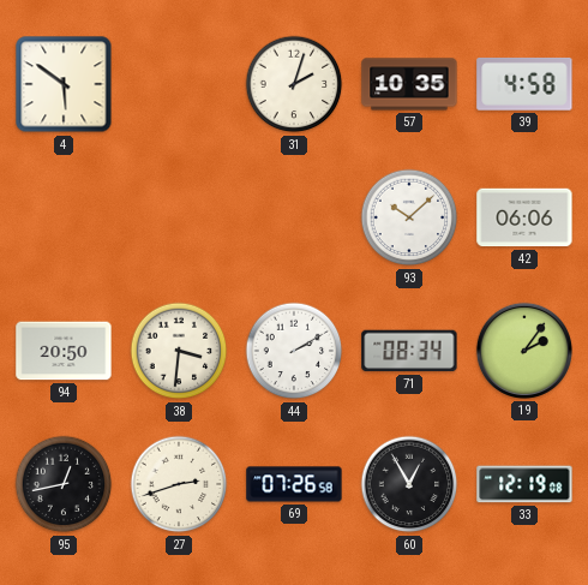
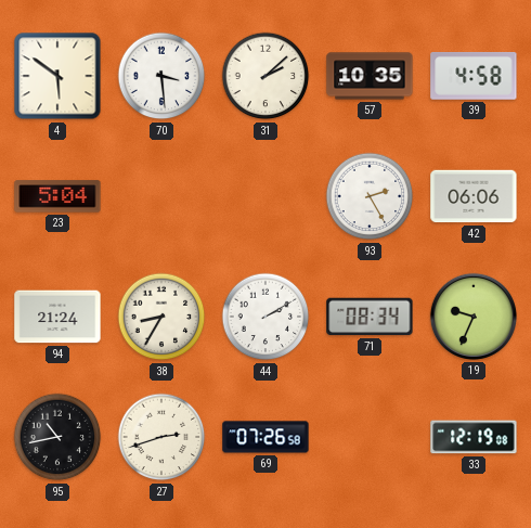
70: none -> 3:29 (161, 76)
31: 2:03 -> 2:08 (265, 76)
23: none -> 5:04 (57, 196)
93: 10:08 -> 2:25 (370, 196)
94: 20:50 -> 21:24 (57, 317)
38: 3:31 -> 8:35 (161, 317)
19: 2:06 -> 9:34 (474, 317)
95: 12:43 -> 10:43 (57, 437)
60: 12:55 -> none (409, 484)
